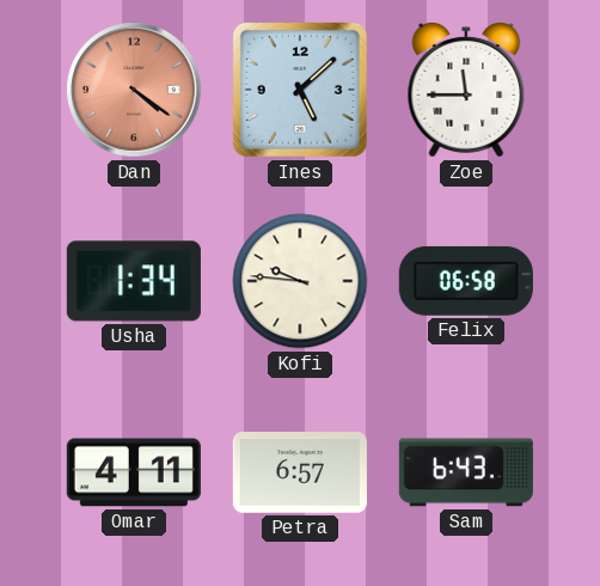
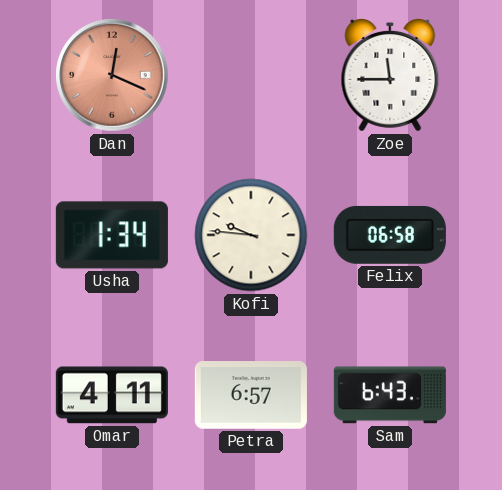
Dan: 4:21 -> 12:19 (112, 75)
Ines: 5:08 -> none (300, 90)
